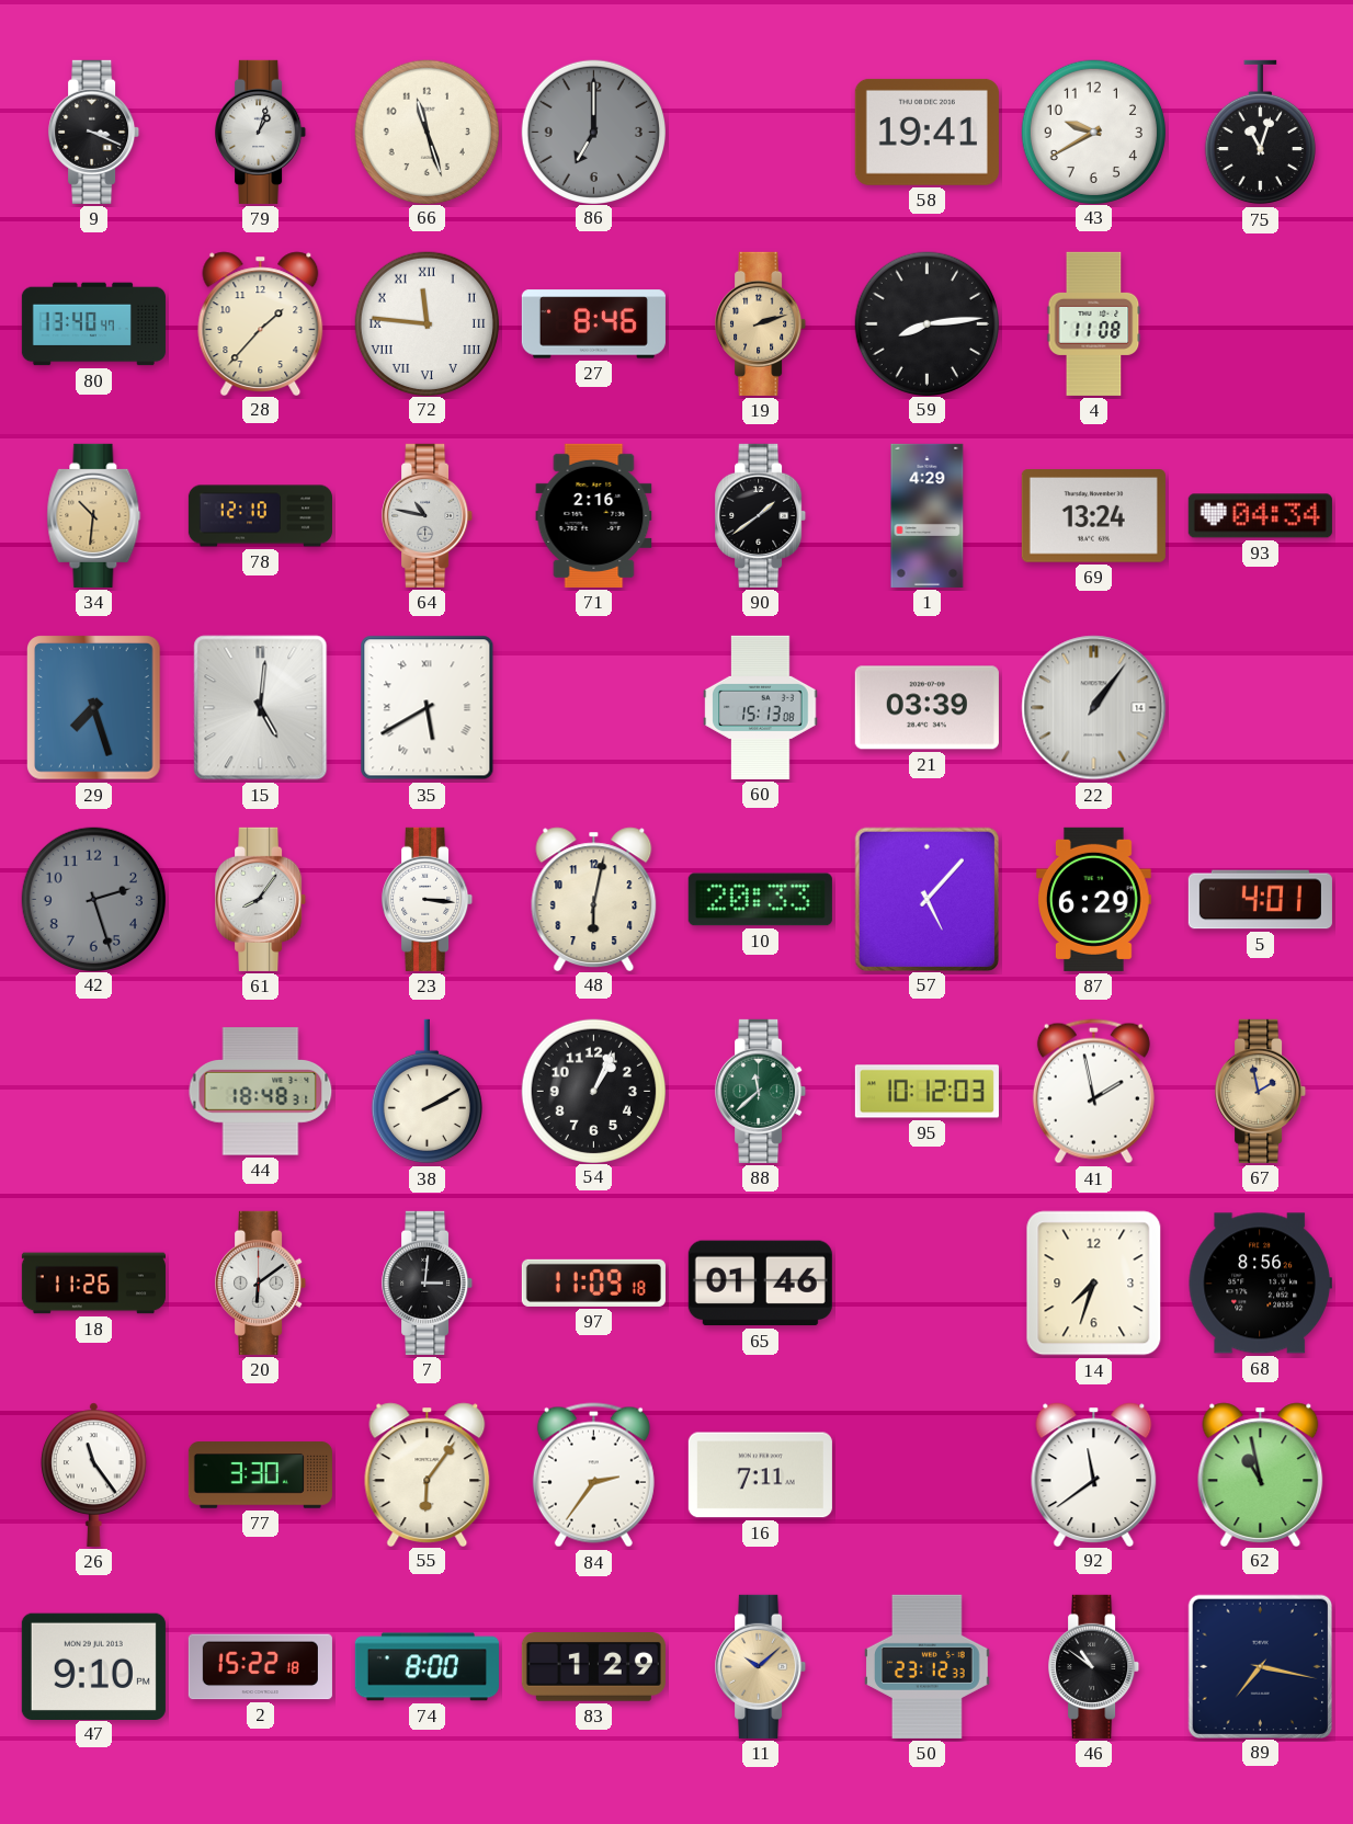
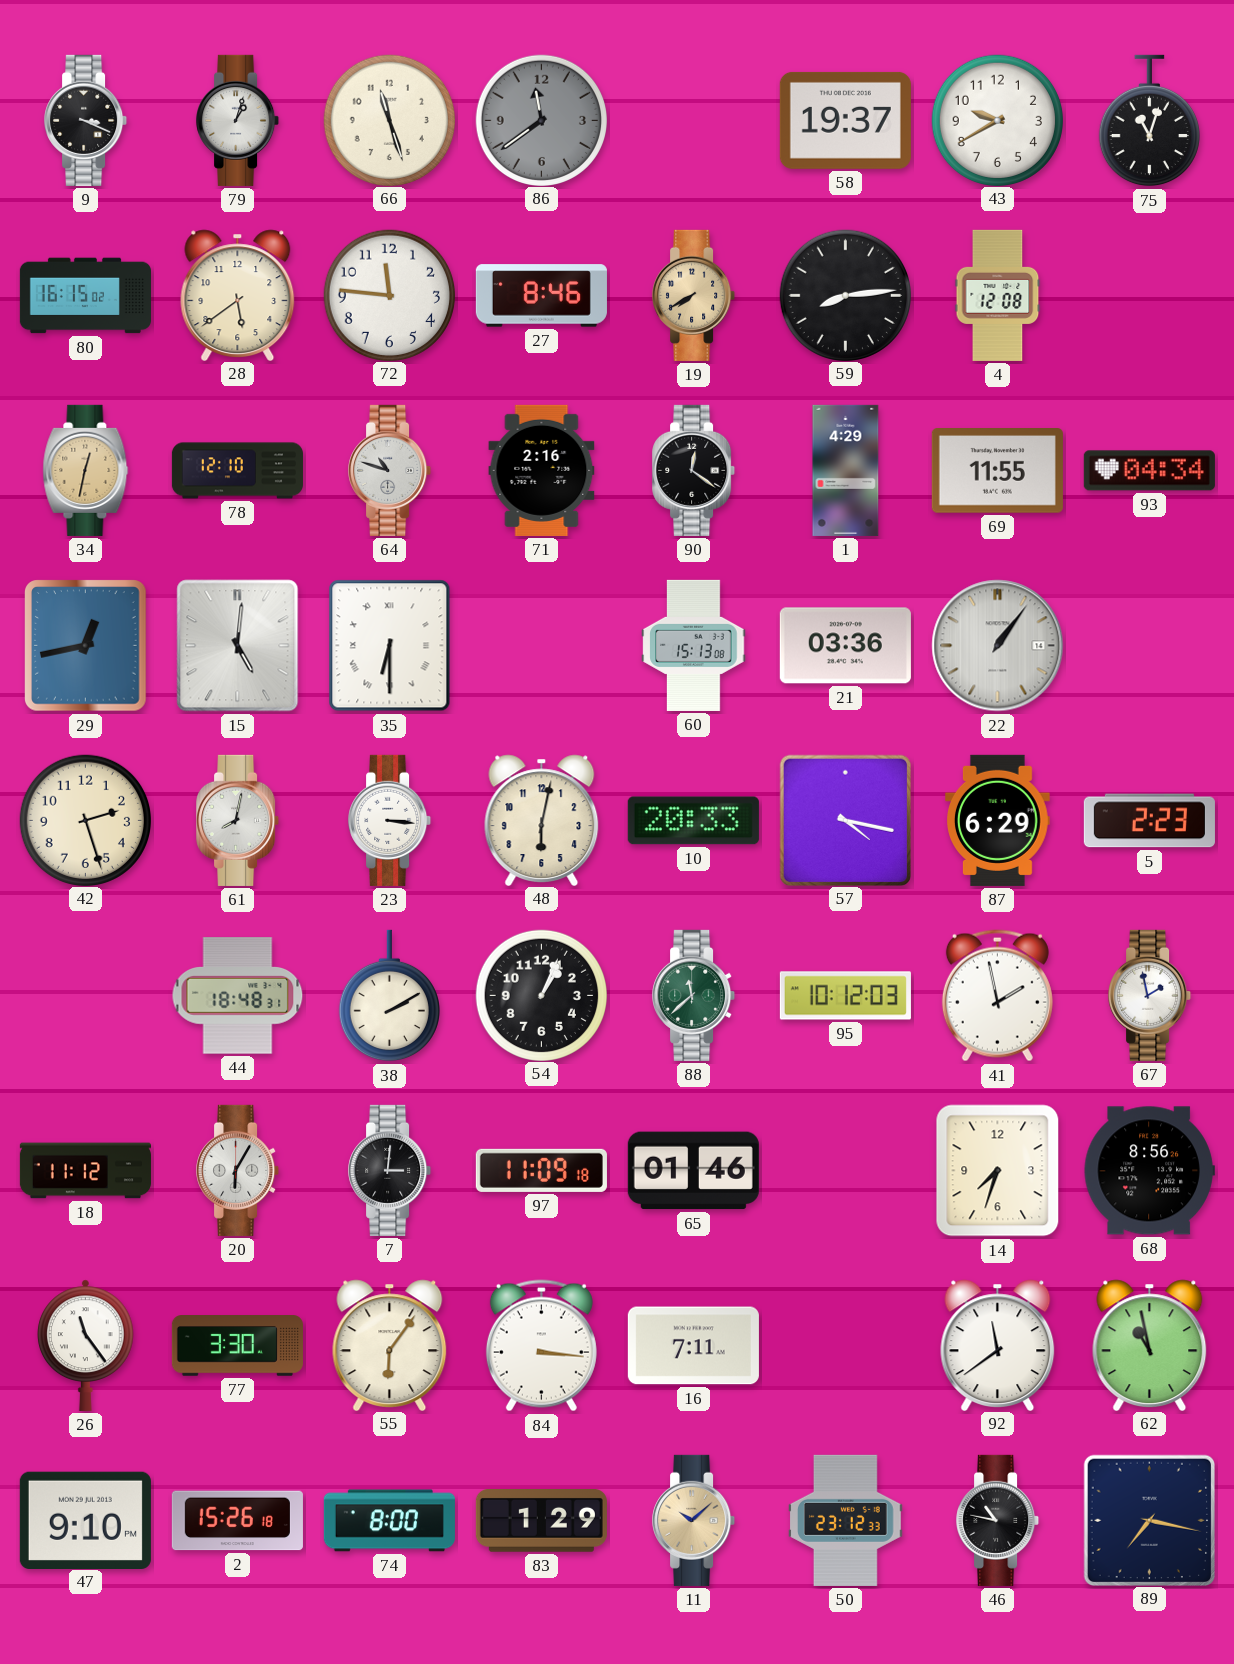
86: 7:00 -> 11:39 (541, 120)
58: 19:41 -> 19:37 (845, 120)
80: 13:40 -> 16:15 (85, 296)
28: 1:37 -> 5:39 (238, 295)
72 numerals: Roman -> Arabic (389, 295)
19: 2:12 -> 7:40 (694, 295)
4: 11:08 -> 12:08 (998, 295)
34: 10:31 -> 12:32 (86, 470)
64: 10:47 -> 10:48 (390, 470)
90: 1:39 -> 12:21 (694, 470)
69: 13:24 -> 11:55 (997, 471)
29: 7:27 -> 12:43 (86, 646)
35: 5:40 -> 6:30 (390, 646)
21: 03:39 -> 03:36 (845, 646)
42 dial: grey -> cream (85, 820)
61: 8:06 -> 8:02 (238, 820)
57: 5:07 -> 4:17 (845, 820)
5: 4:01 -> 2:23 (1149, 821)
67 dial: champagne -> white (1150, 995)
18: 11:26 -> 11:12 (85, 1171)
20: 6:09 -> 6:05 (238, 1170)
84: 2:36 -> 3:16 (541, 1346)
2: 15:22 -> 15:26 (237, 1521)
46: 10:51 -> 10:47 (998, 1520)
